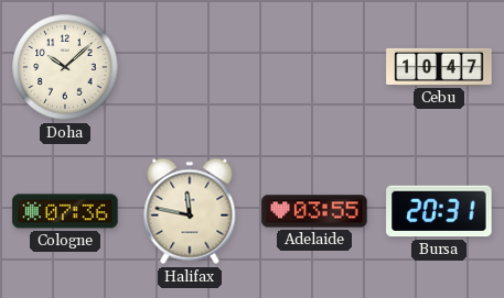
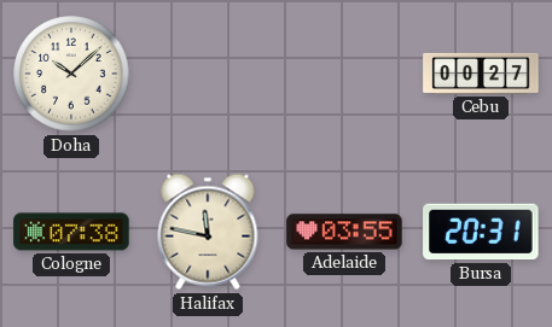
Cebu: 10:47 -> 00:27 (481, 74)
Cologne: 07:36 -> 07:38 (71, 232)
